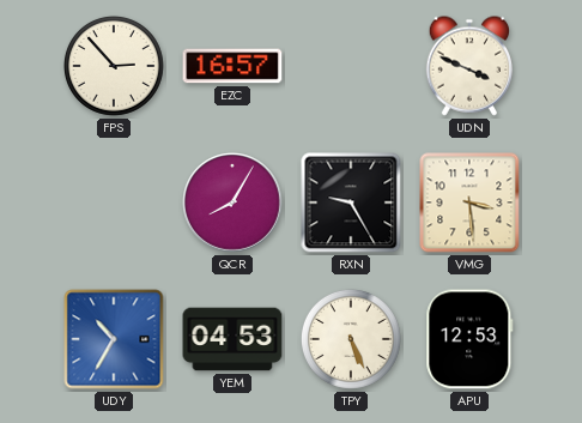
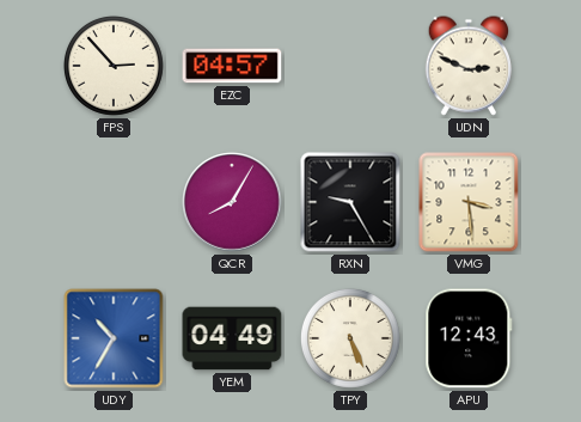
EZC: 16:57 -> 04:57 (232, 66)
UDN: 3:49 -> 2:49 (467, 66)
YEM: 04:53 -> 04:49 (232, 338)
APU: 12:53 -> 12:43 (469, 338)
